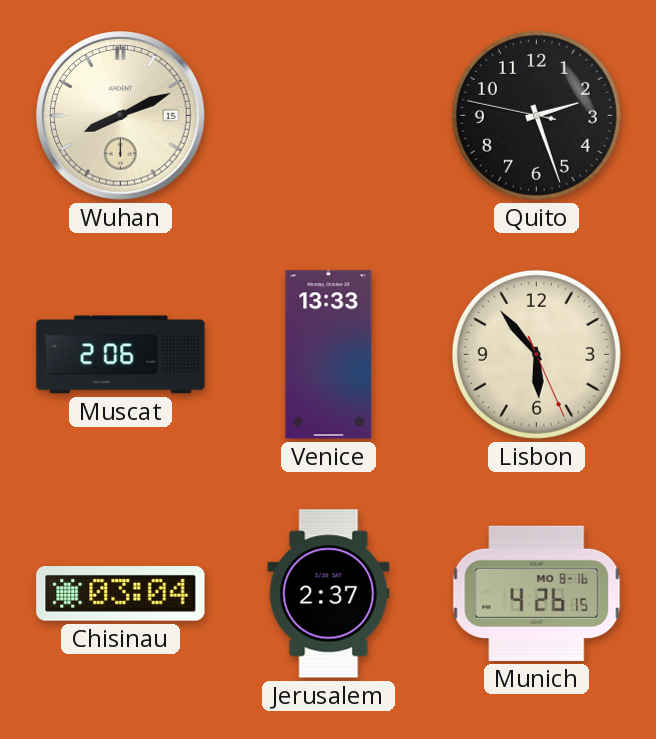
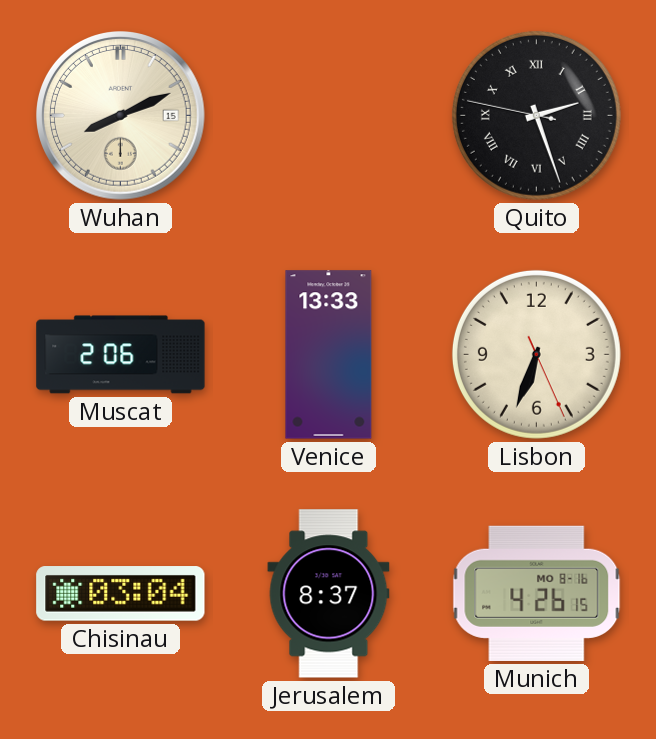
Quito numerals: Arabic -> Roman (536, 115)
Lisbon: 5:53 -> 6:33 (536, 354)
Jerusalem: 2:37 -> 8:37 (329, 594)
